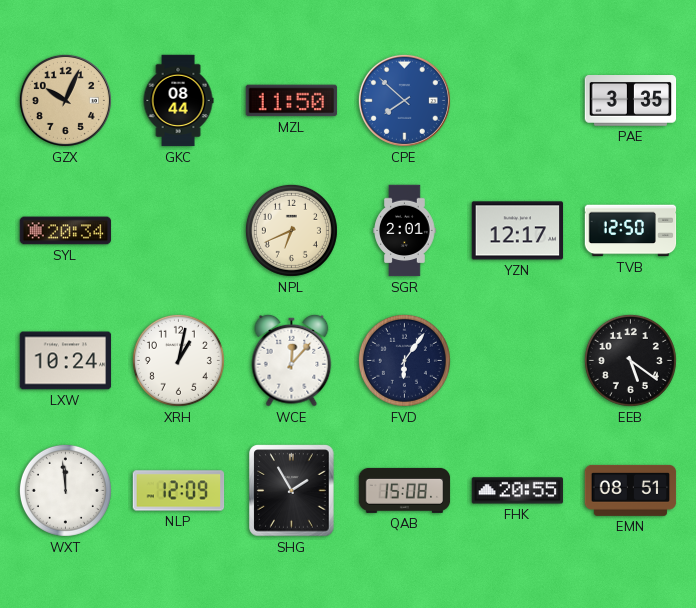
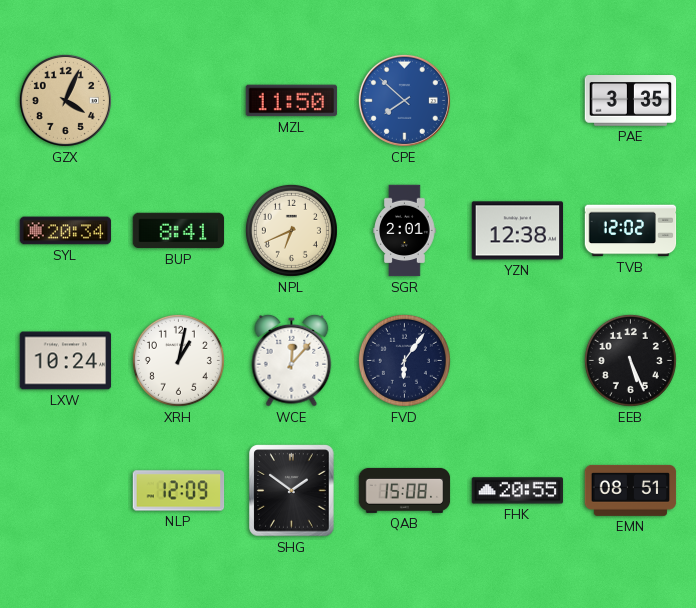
GZX: 10:04 -> 4:04 (65, 100)
GKC: 08:44 -> none (178, 101)
BUP: none -> 8:41 (179, 231)
YZN: 12:17 -> 12:38 (518, 231)
TVB: 12:50 -> 12:02 (631, 231)
EEB: 5:21 -> 5:26 (630, 360)
WXT: 11:59 -> none (65, 490)
SHG: 1:55 -> 1:51 (292, 491)
